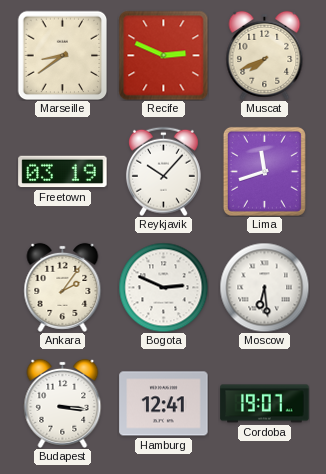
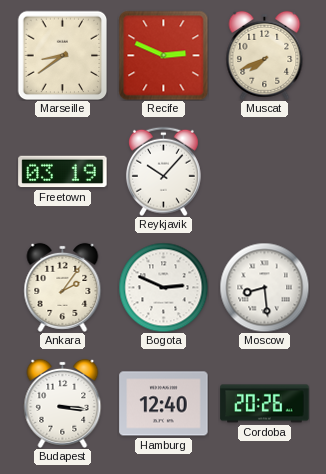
Lima: 11:42 -> none (264, 171)
Moscow: 6:29 -> 8:29 (264, 287)
Hamburg: 12:41 -> 12:40 (164, 404)
Cordoba: 19:07 -> 20:26 (265, 404)
